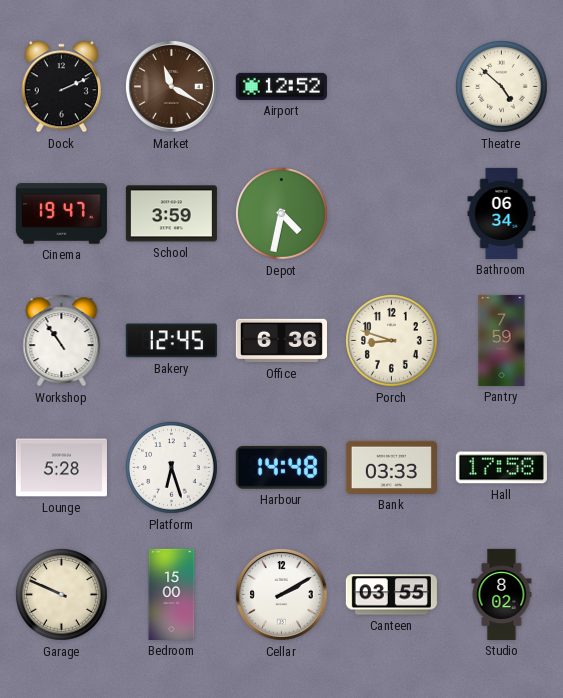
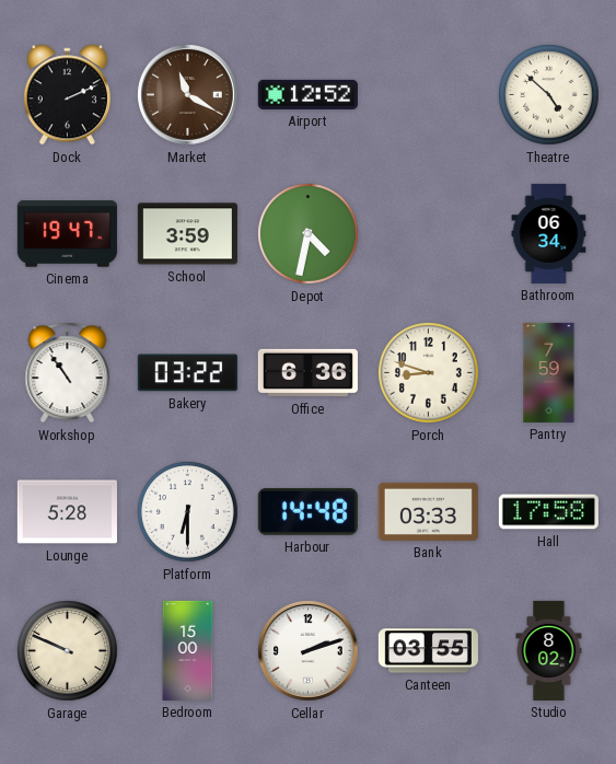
Bakery: 12:45 -> 03:22 (187, 373)
Platform: 6:27 -> 6:30 (188, 512)
Cellar: 2:10 -> 2:12 (309, 651)
